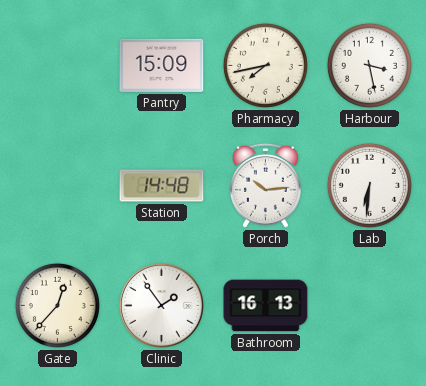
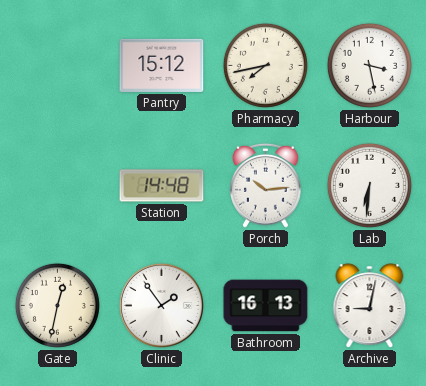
Pantry: 15:09 -> 15:12 (162, 65)
Gate: 12:37 -> 12:32 (57, 305)
Archive: none -> 9:02 (370, 306)
